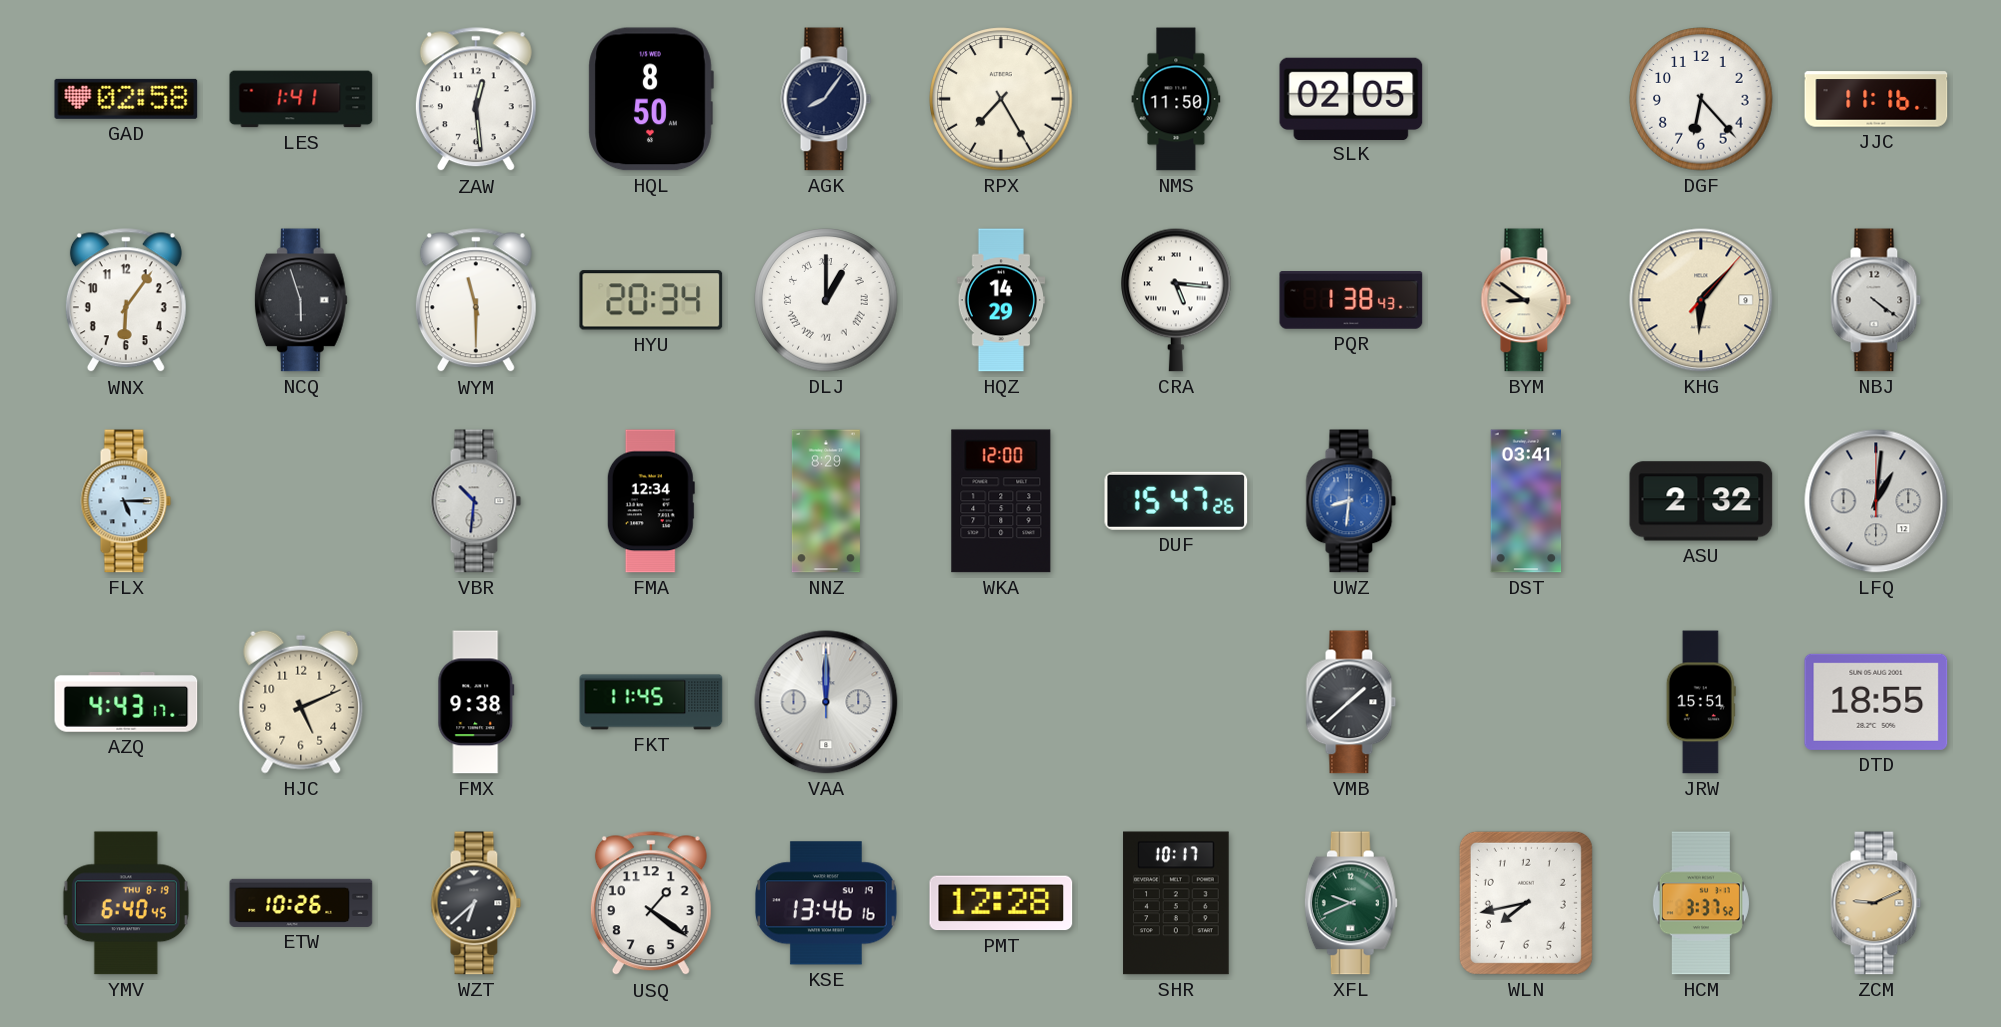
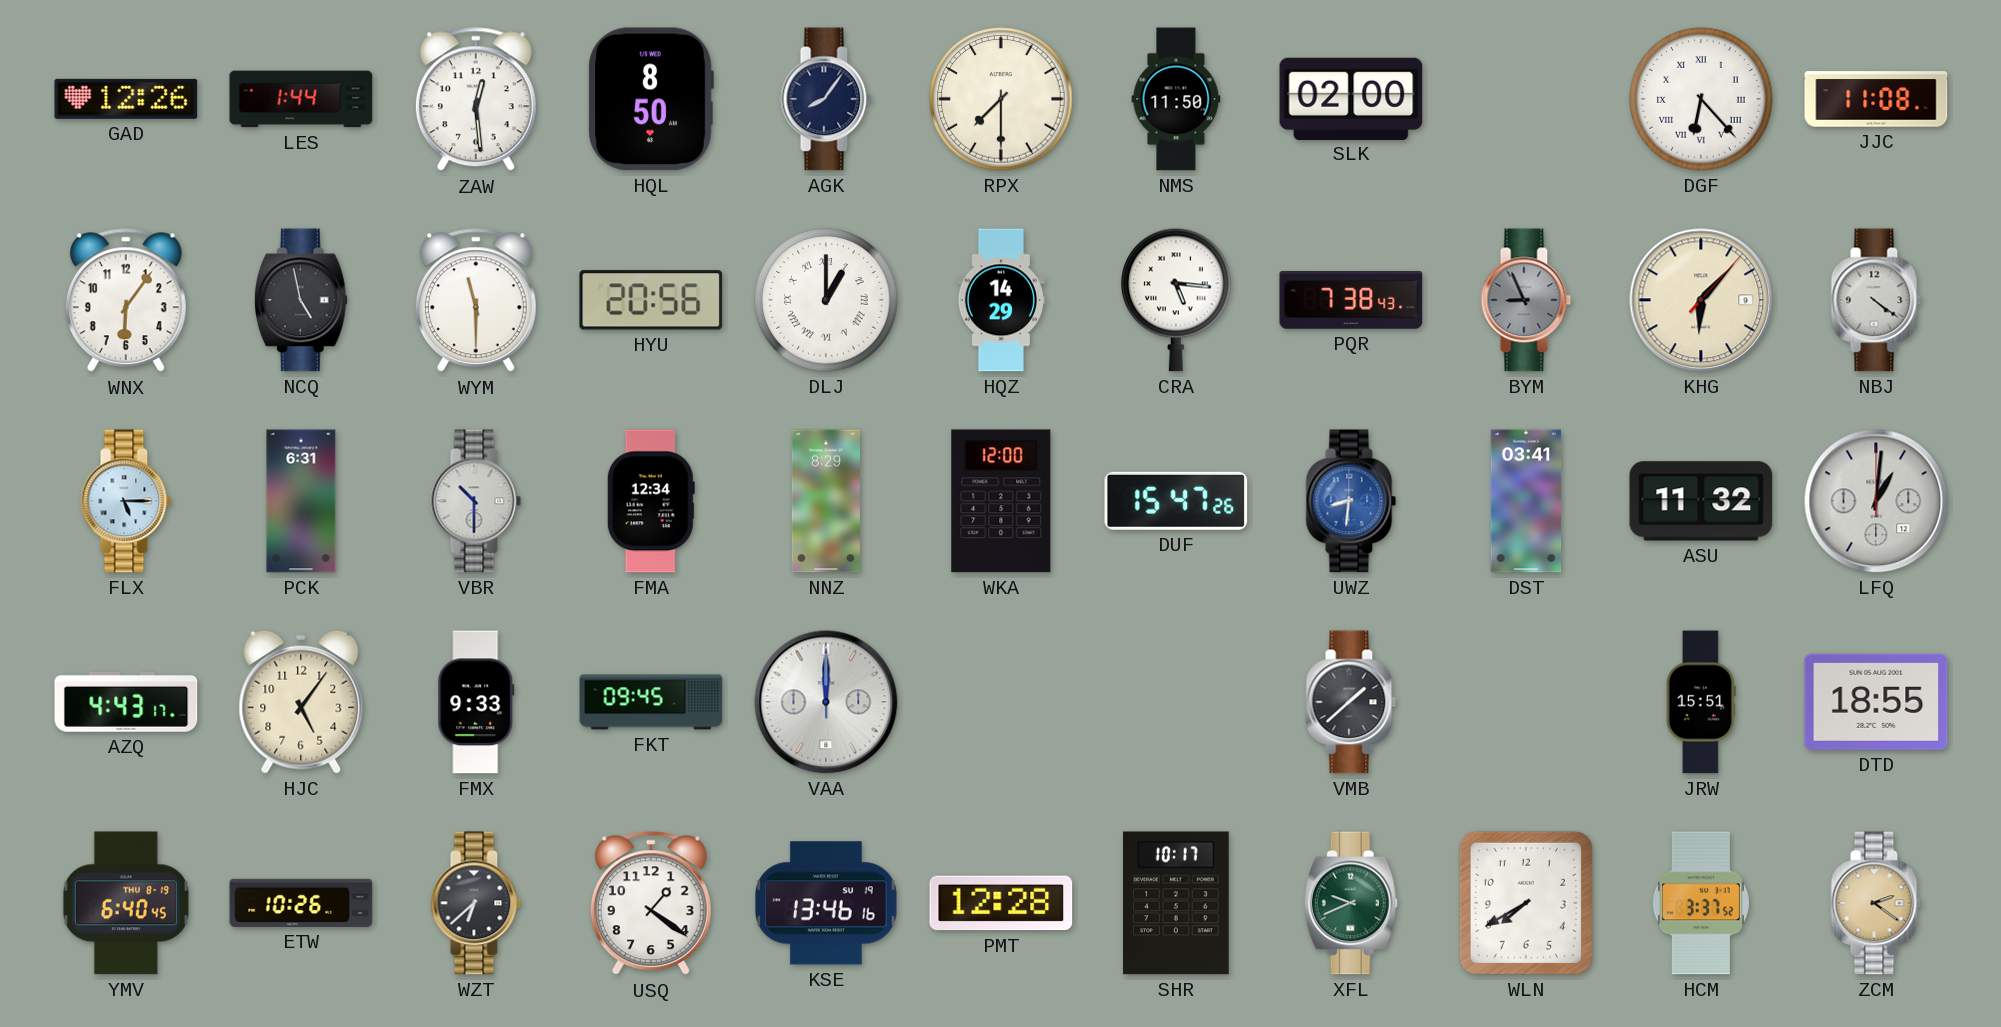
GAD: 02:58 -> 12:26 (126, 99)
LES: 1:41 -> 1:44 (301, 99)
RPX: 7:25 -> 7:30 (1001, 99)
SLK: 02:05 -> 02:00 (1351, 98)
DGF numerals: Arabic -> Roman (1701, 99)
JJC: 11:16 -> 11:08 (1876, 99)
NCQ: 5:57 -> 4:58 (301, 300)
HYU: 20:34 -> 20:56 (651, 300)
PQR: 1:38 -> 7:38 (1351, 301)
BYM: 8:51 -> 8:56 (1526, 300)
BYM dial: cream -> grey (1526, 300)
PCK: none -> 6:31 (301, 501)
VBR: 10:31 -> 10:30 (476, 501)
ASU: 2:32 -> 11:32 (1701, 501)
HJC: 5:11 -> 5:06 (301, 702)
FMX: 9:38 -> 9:33 (476, 702)
FKT: 11:45 -> 09:45 (651, 702)
WLN: 7:43 -> 7:40 (1526, 903)
ZCM: 9:11 -> 2:21 (1876, 903)
